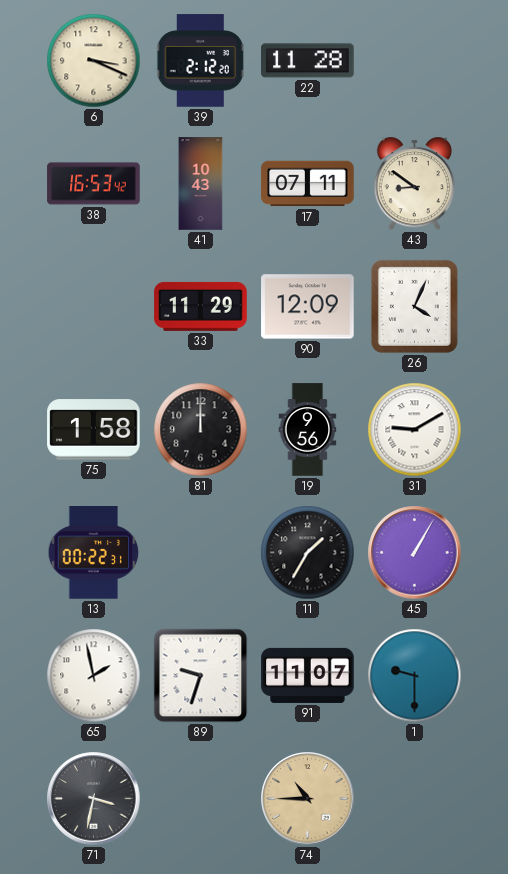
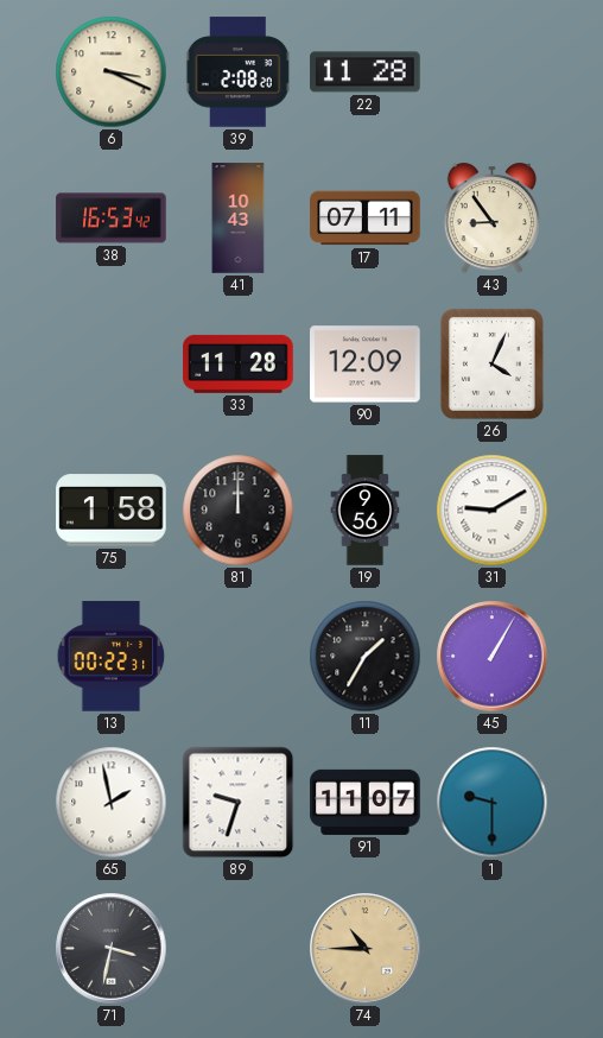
39: 2:12 -> 2:08 (239, 72)
43: 8:51 -> 8:54 (491, 219)
33: 11:29 -> 11:28 (239, 363)
